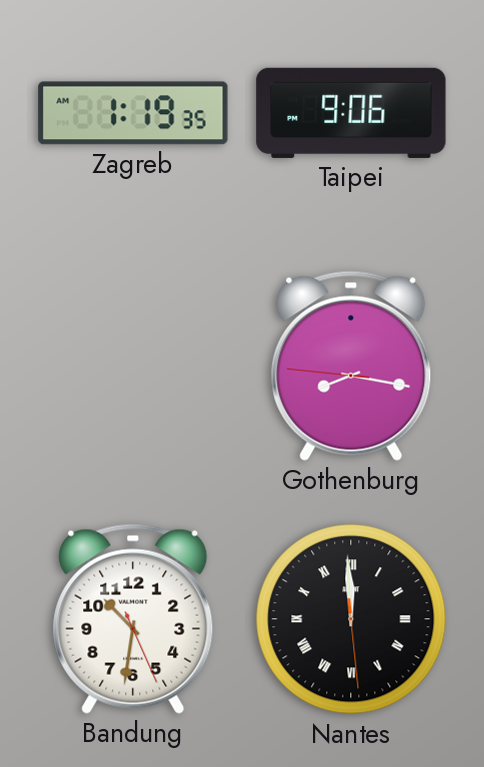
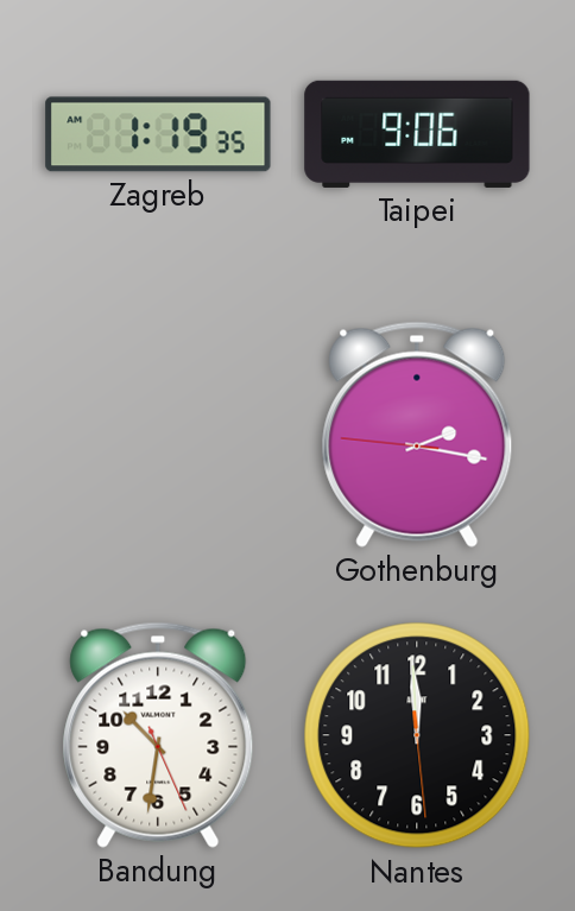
Gothenburg: 8:16 -> 2:16 (417, 435)
Nantes numerals: Roman -> Arabic (417, 735)
